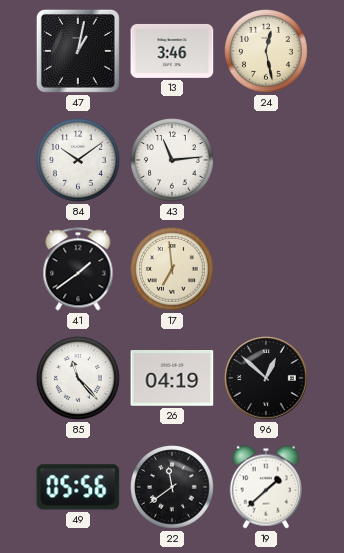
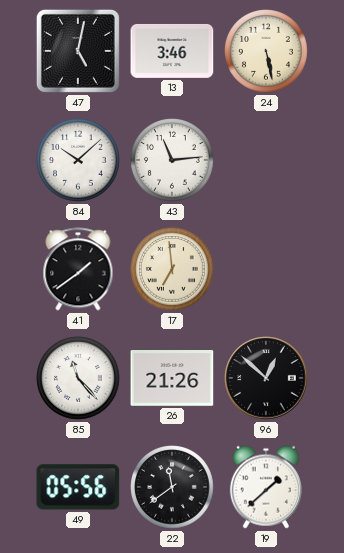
47: 1:02 -> 5:02 (78, 51)
24: 12:28 -> 5:28 (267, 52)
84: 10:09 -> 10:08 (79, 161)
26: 04:19 -> 21:26 (172, 379)
